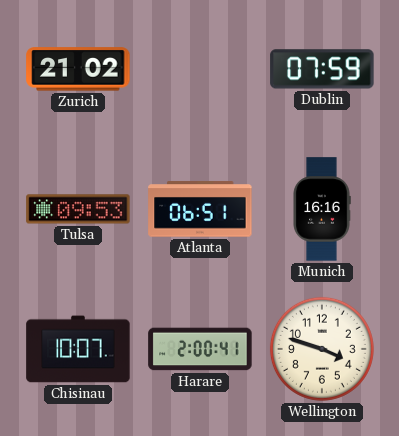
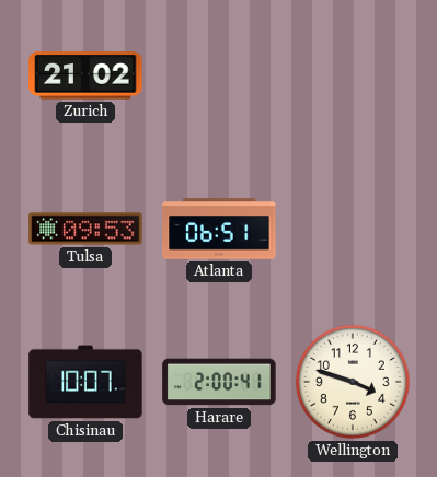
Dublin: 07:59 -> none (322, 69)
Munich: 16:16 -> none (322, 209)
